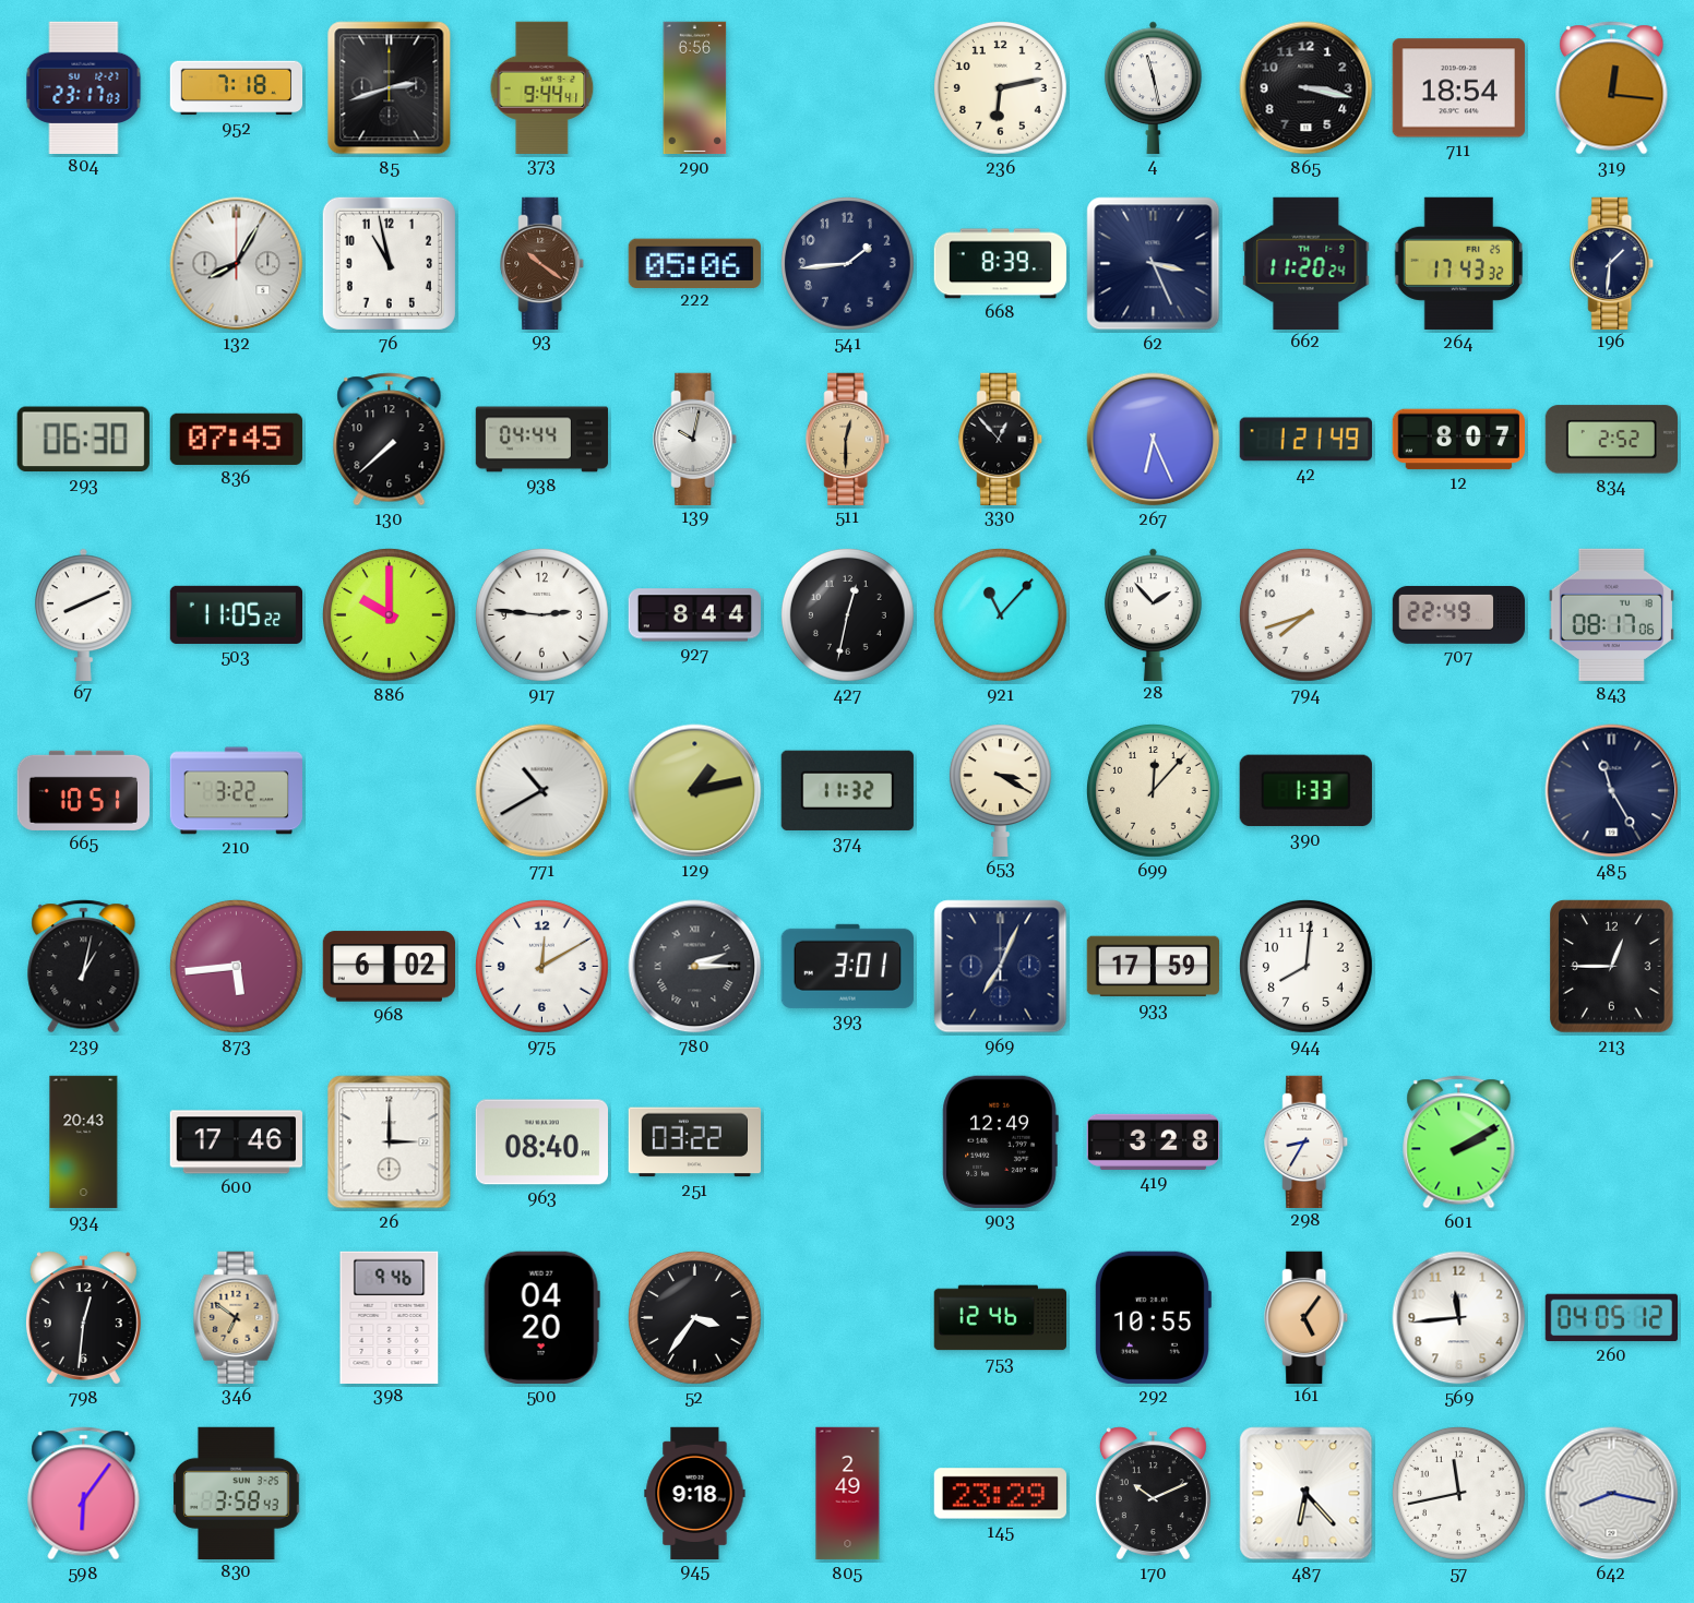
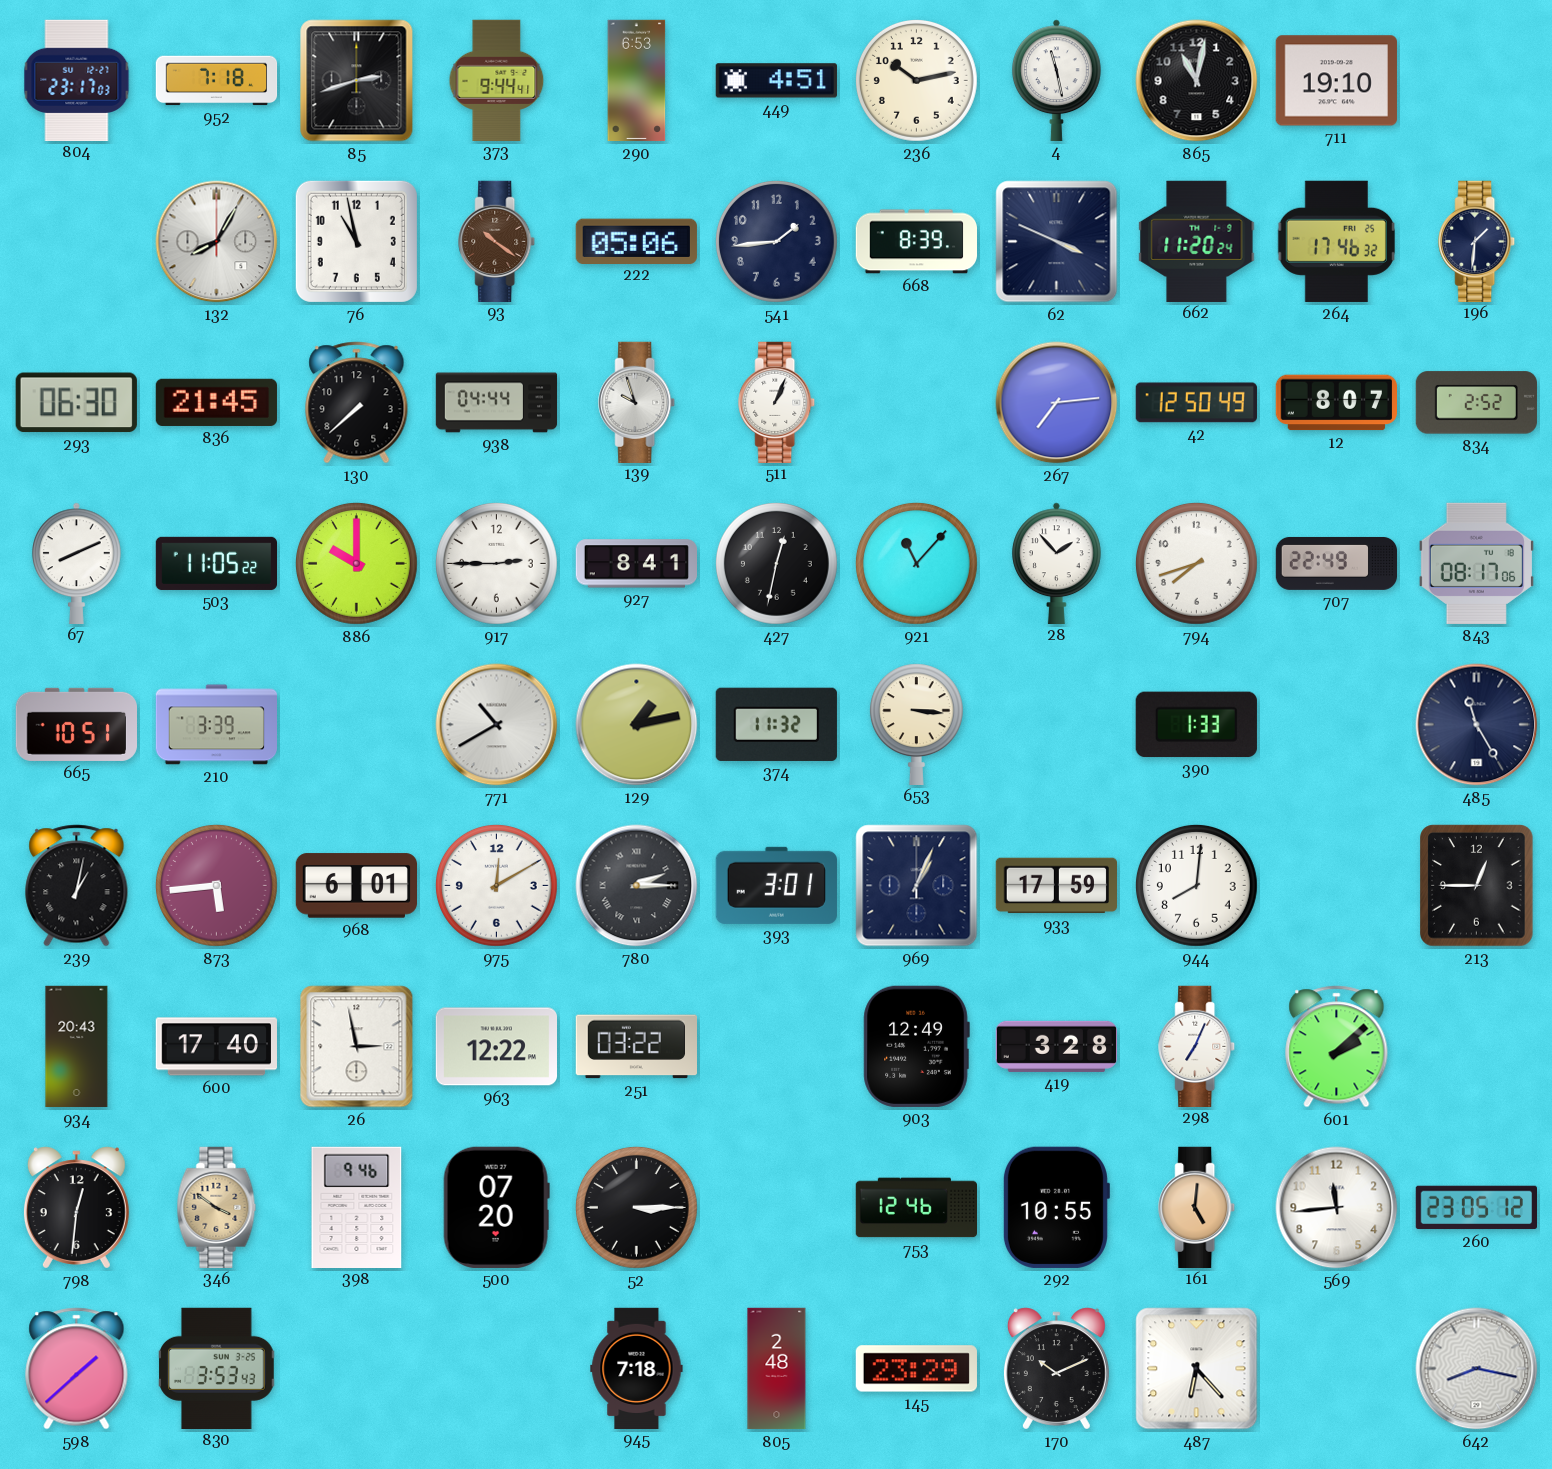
290: 6:56 -> 6:53 (637, 81)
449: none -> 4:51 (776, 81)
236: 6:13 -> 10:13 (916, 80)
865: 3:17 -> 11:02 (1197, 81)
711: 18:54 -> 19:10 (1336, 81)
319: 12:16 -> none (1612, 88)
62: 3:26 -> 3:49 (1057, 242)
264: 17:43 -> 17:46 (1336, 241)
836: 07:45 -> 21:45 (216, 402)
139: 10:02 -> 9:57 (637, 402)
511: 12:30 -> 1:04 (777, 402)
511 dial: champagne -> white (777, 402)
330: 12:53 -> none (1001, 439)
267: 6:26 -> 7:14 (1057, 403)
42: 1:21 -> 12:50 (1196, 403)
917: 2:46 -> 2:45 (496, 563)
927: 8:44 -> 8:41 (636, 564)
210: 3:22 -> 3:39 (216, 725)
653: 3:20 -> 3:16 (916, 724)
699: 12:07 -> none (1153, 790)
968: 6:02 -> 6:01 (356, 886)
969: 7:04 -> 1:04 (917, 886)
600: 17:46 -> 17:40 (216, 1047)
26: 3:00 -> 2:58 (357, 1047)
963: 08:40 -> 12:22 (496, 1047)
298: 8:35 -> 7:04 (1197, 1046)
601: 2:10 -> 2:08 (1337, 1047)
346: 6:51 -> 3:51 (217, 1207)
500: 04:20 -> 07:20 (496, 1207)
52: 3:36 -> 3:15 (636, 1207)
161: 5:06 -> 5:01 (1197, 1207)
260: 04:05 -> 23:05 (1476, 1208)
598: 6:06 -> 1:38 (77, 1369)
830: 3:58 -> 3:53 (217, 1368)
945: 9:18 -> 7:18 (637, 1368)
805: 2:49 -> 2:48 (777, 1369)
57: 11:43 -> none (1458, 1493)
